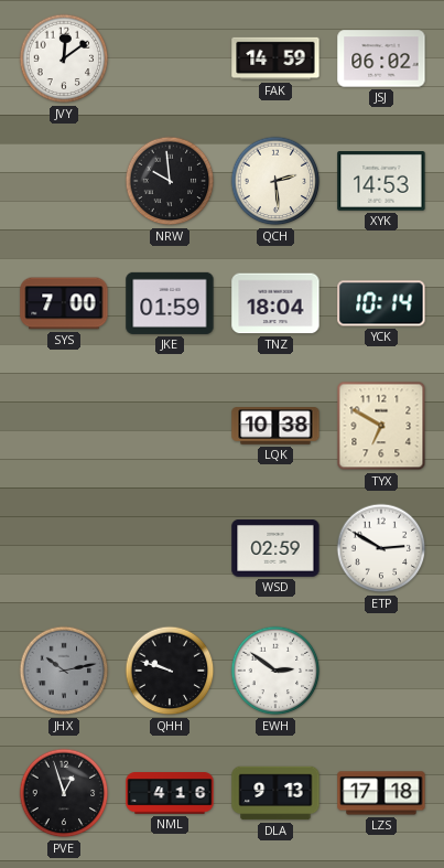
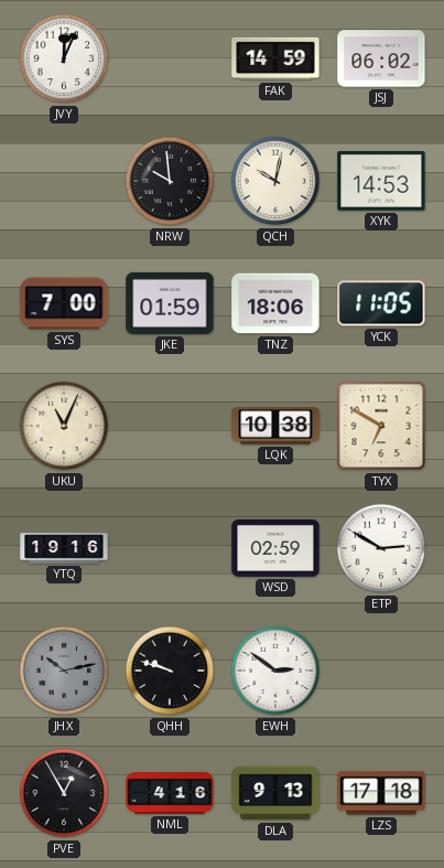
JVY: 12:09 -> 12:04 (64, 58)
QCH: 2:29 -> 10:02 (275, 181)
TNZ: 18:04 -> 18:06 (275, 303)
YCK: 10:14 -> 11:05 (381, 303)
UKU: none -> 11:04 (64, 426)
YTQ: none -> 19:16 (64, 548)
PVE: 12:57 -> 12:55 (64, 793)
